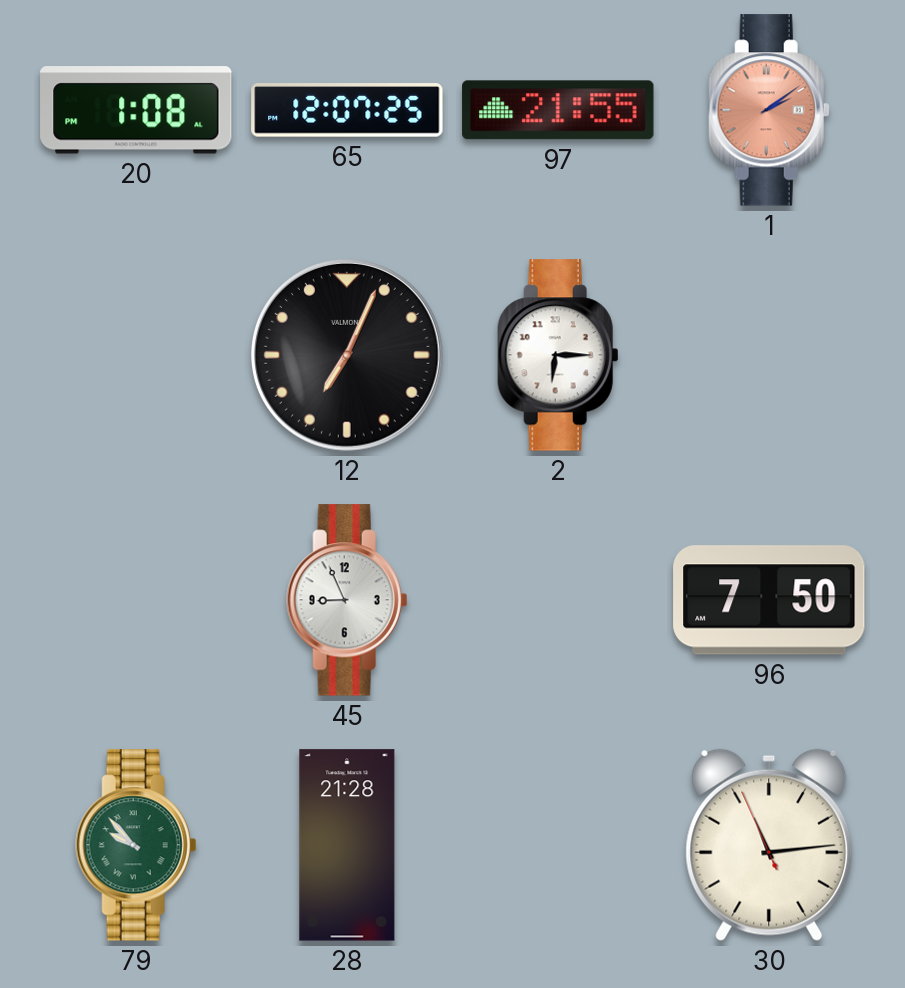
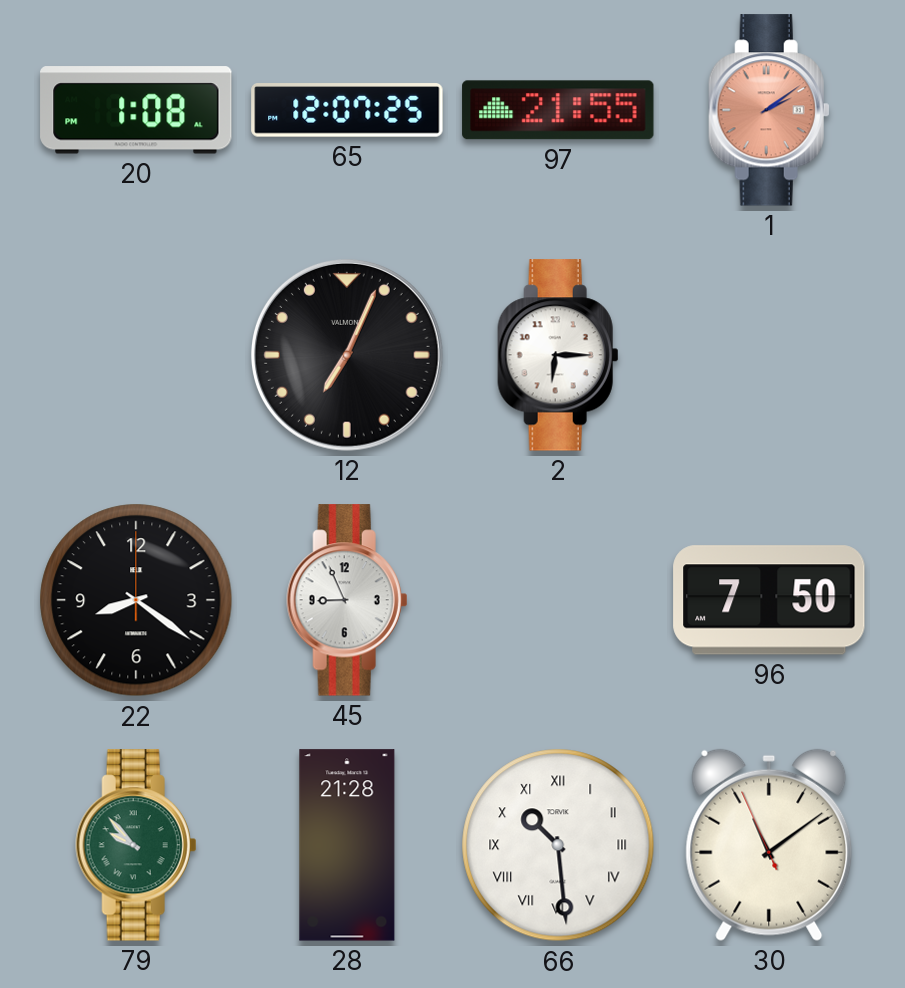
22: none -> 8:21 (136, 600)
66: none -> 10:29 (558, 845)
30: 11:13 -> 11:08 (769, 845)
